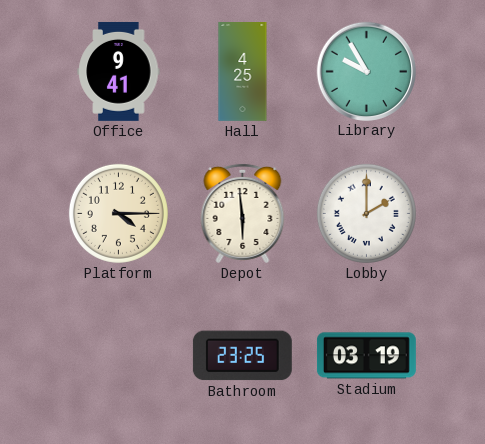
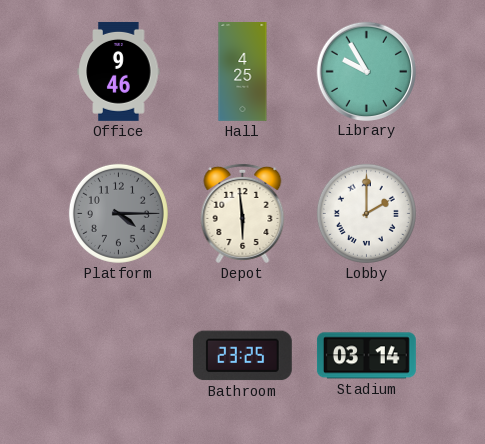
Office: 9:41 -> 9:46 (119, 71)
Platform dial: cream -> grey (118, 213)
Stadium: 03:19 -> 03:14 (366, 356)
